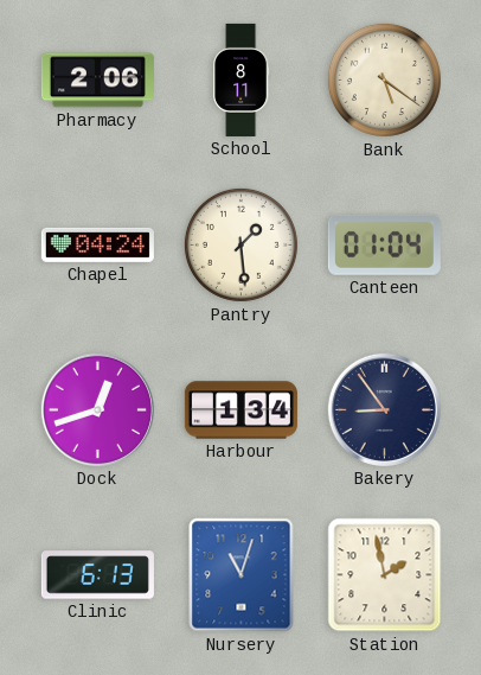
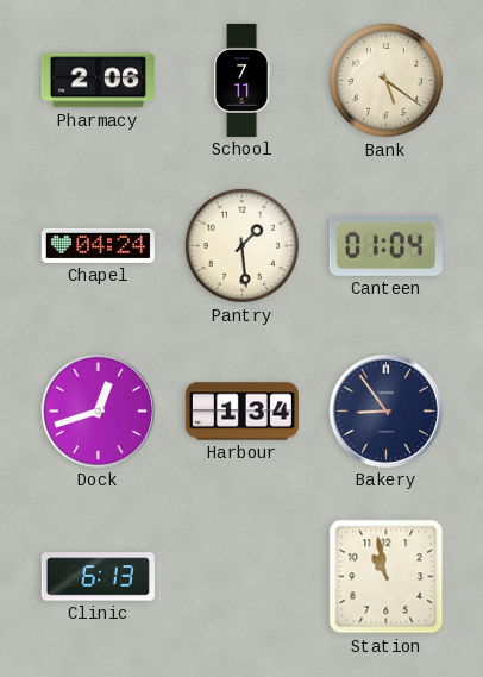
School: 8:11 -> 7:11 (243, 80)
Nursery: 11:03 -> none (242, 575)
Station: 1:58 -> 10:58 (387, 577)
